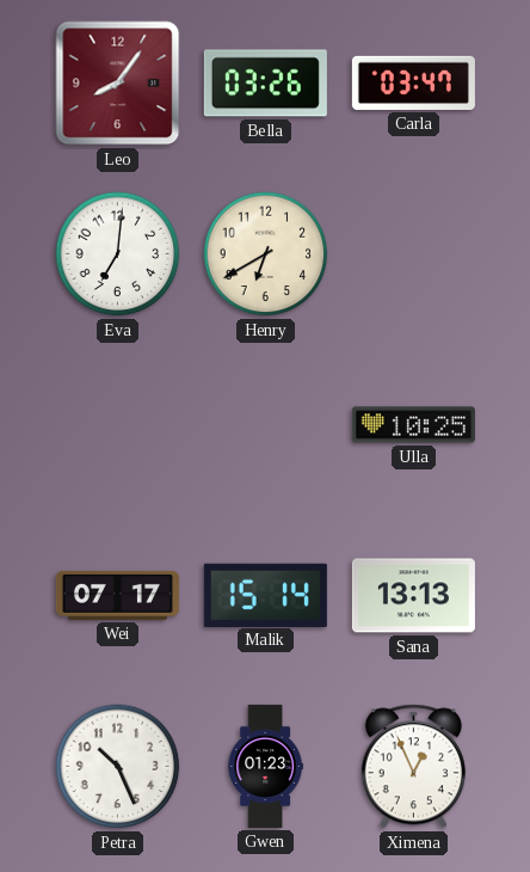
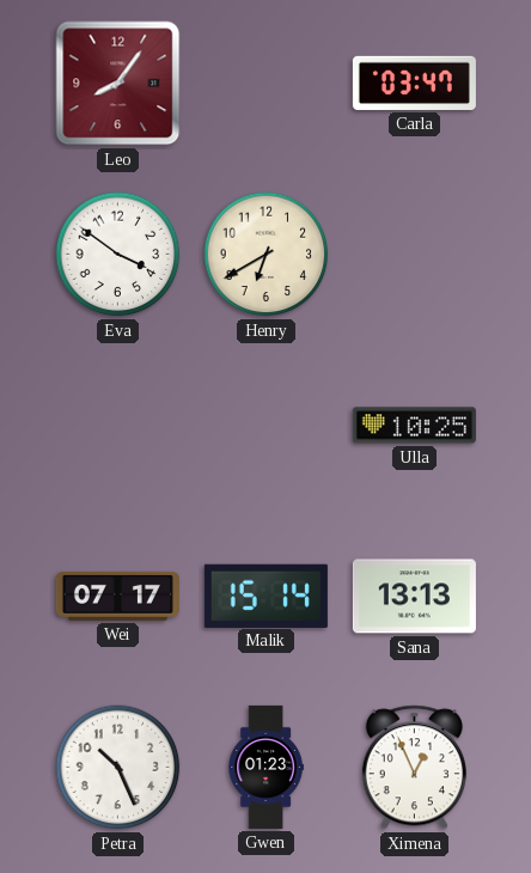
Bella: 03:26 -> none (265, 84)
Eva: 7:01 -> 3:51 (118, 255)
